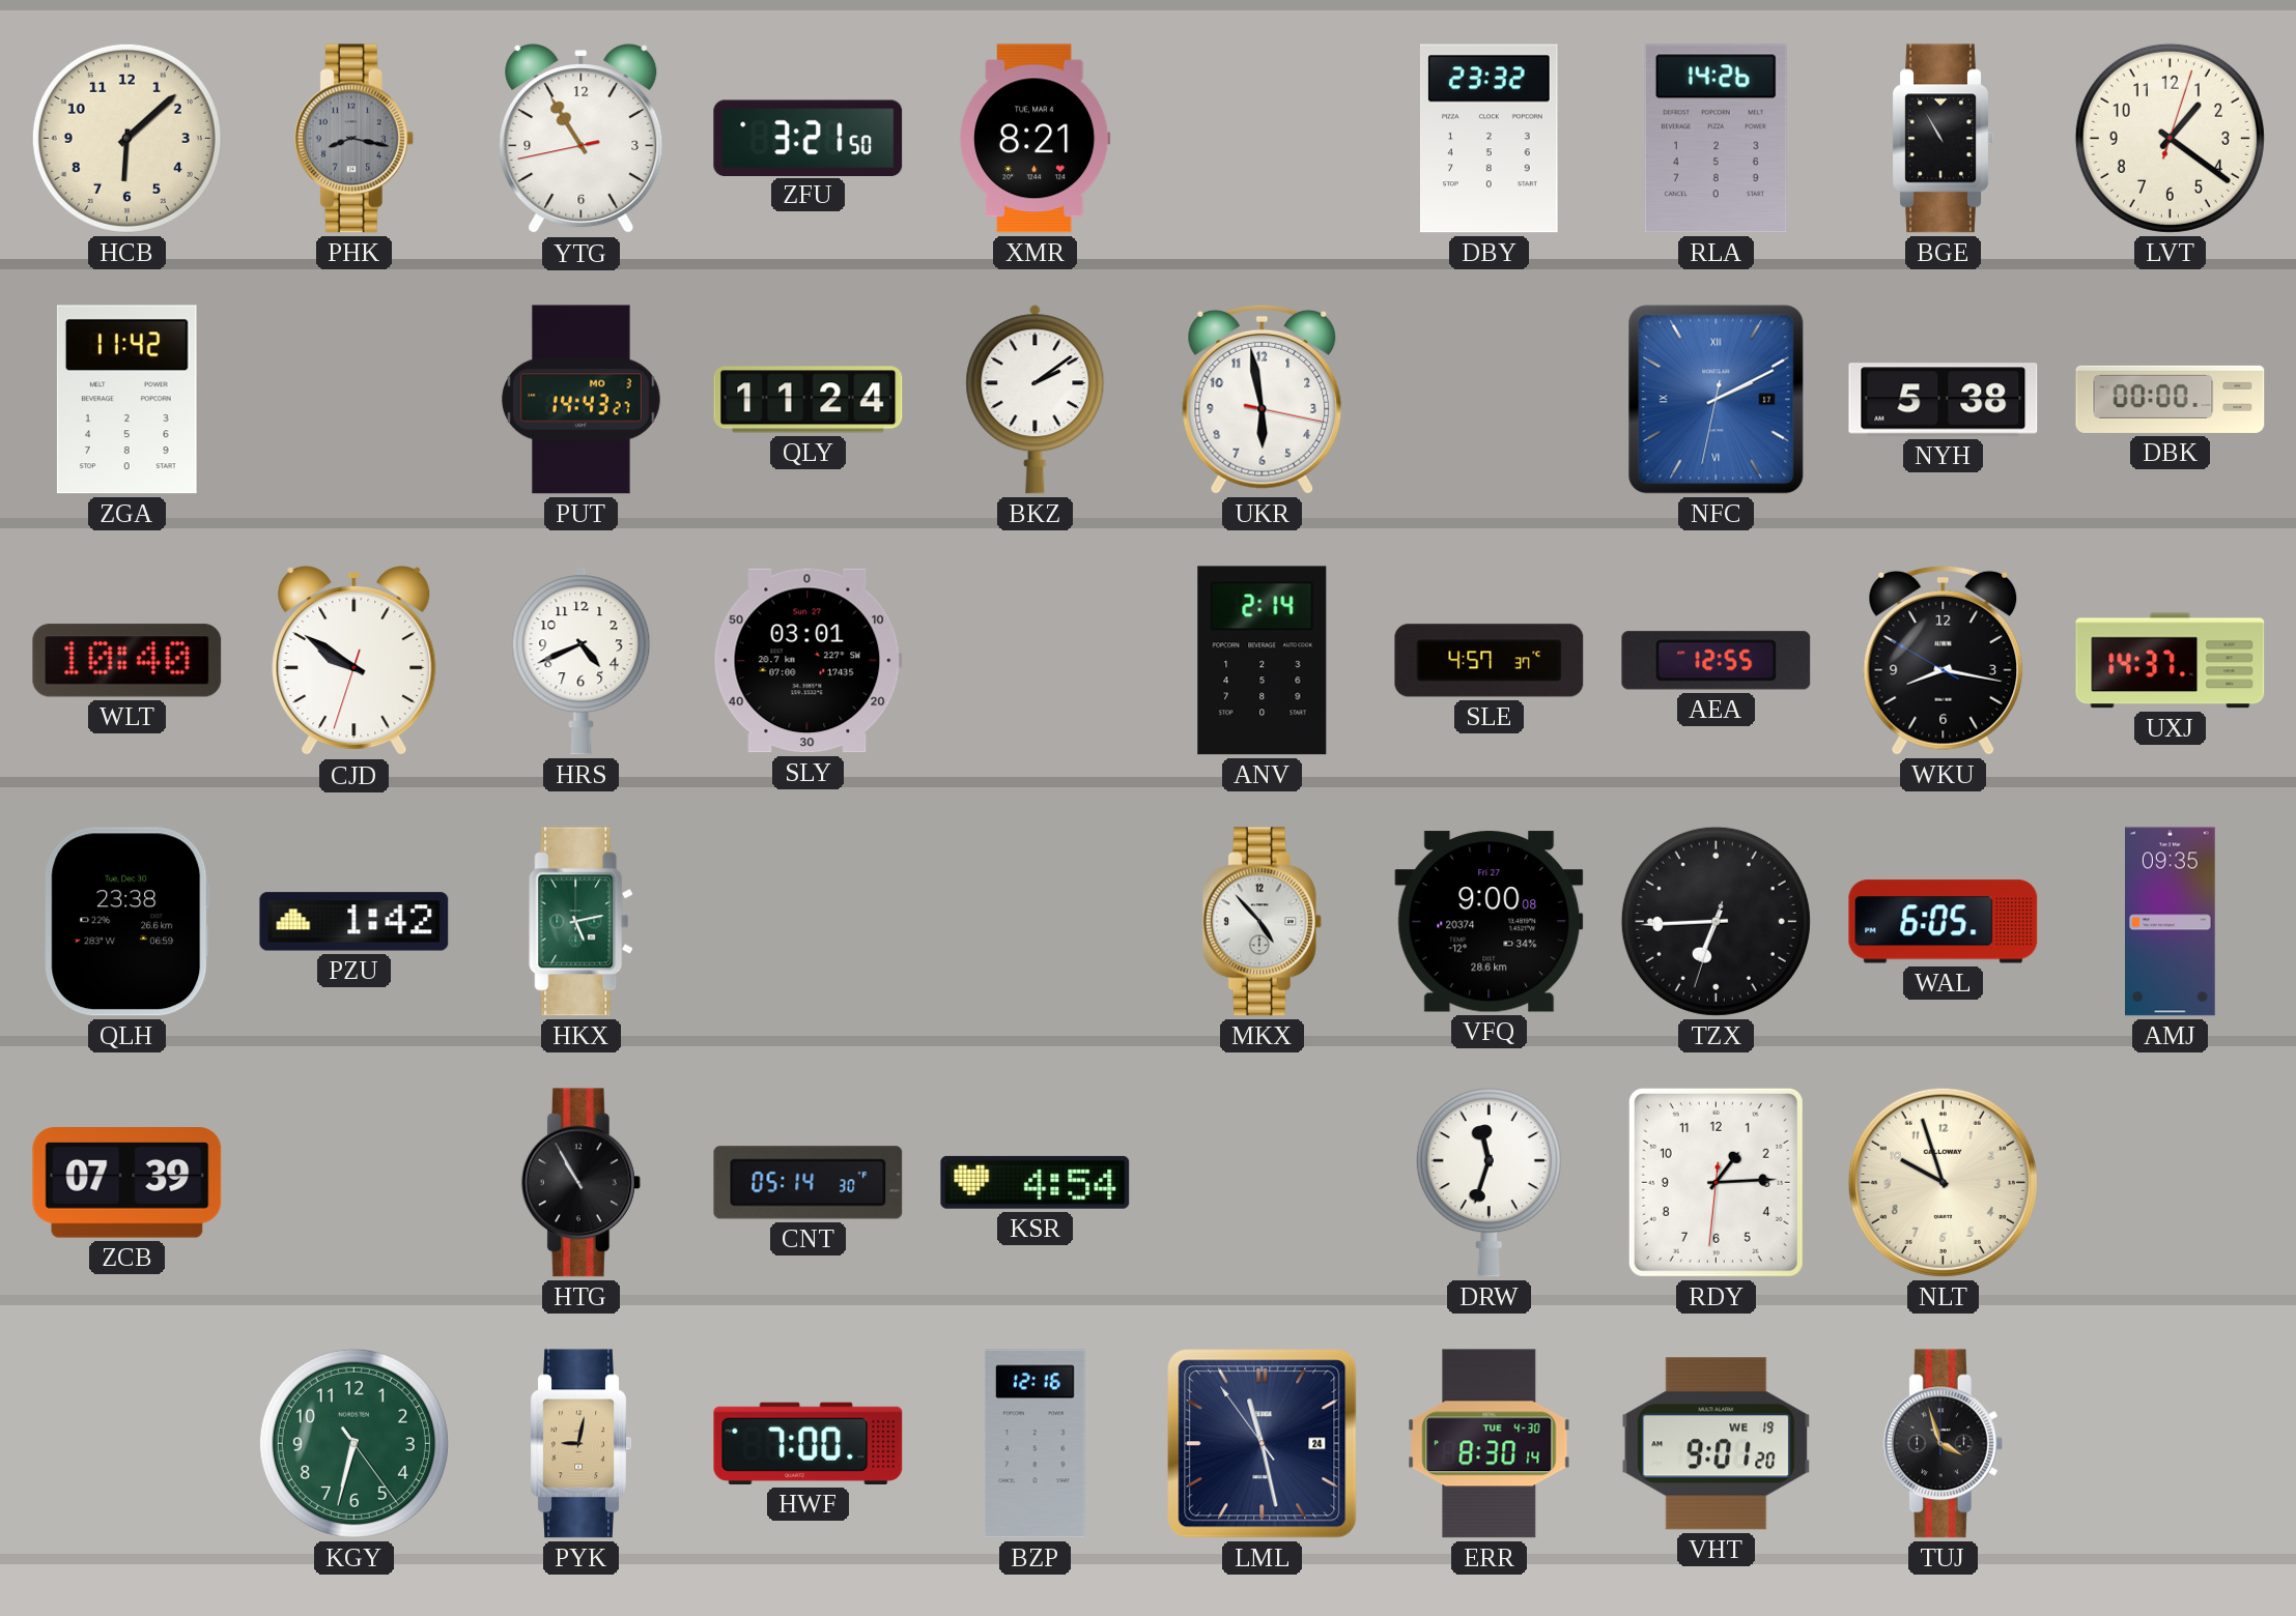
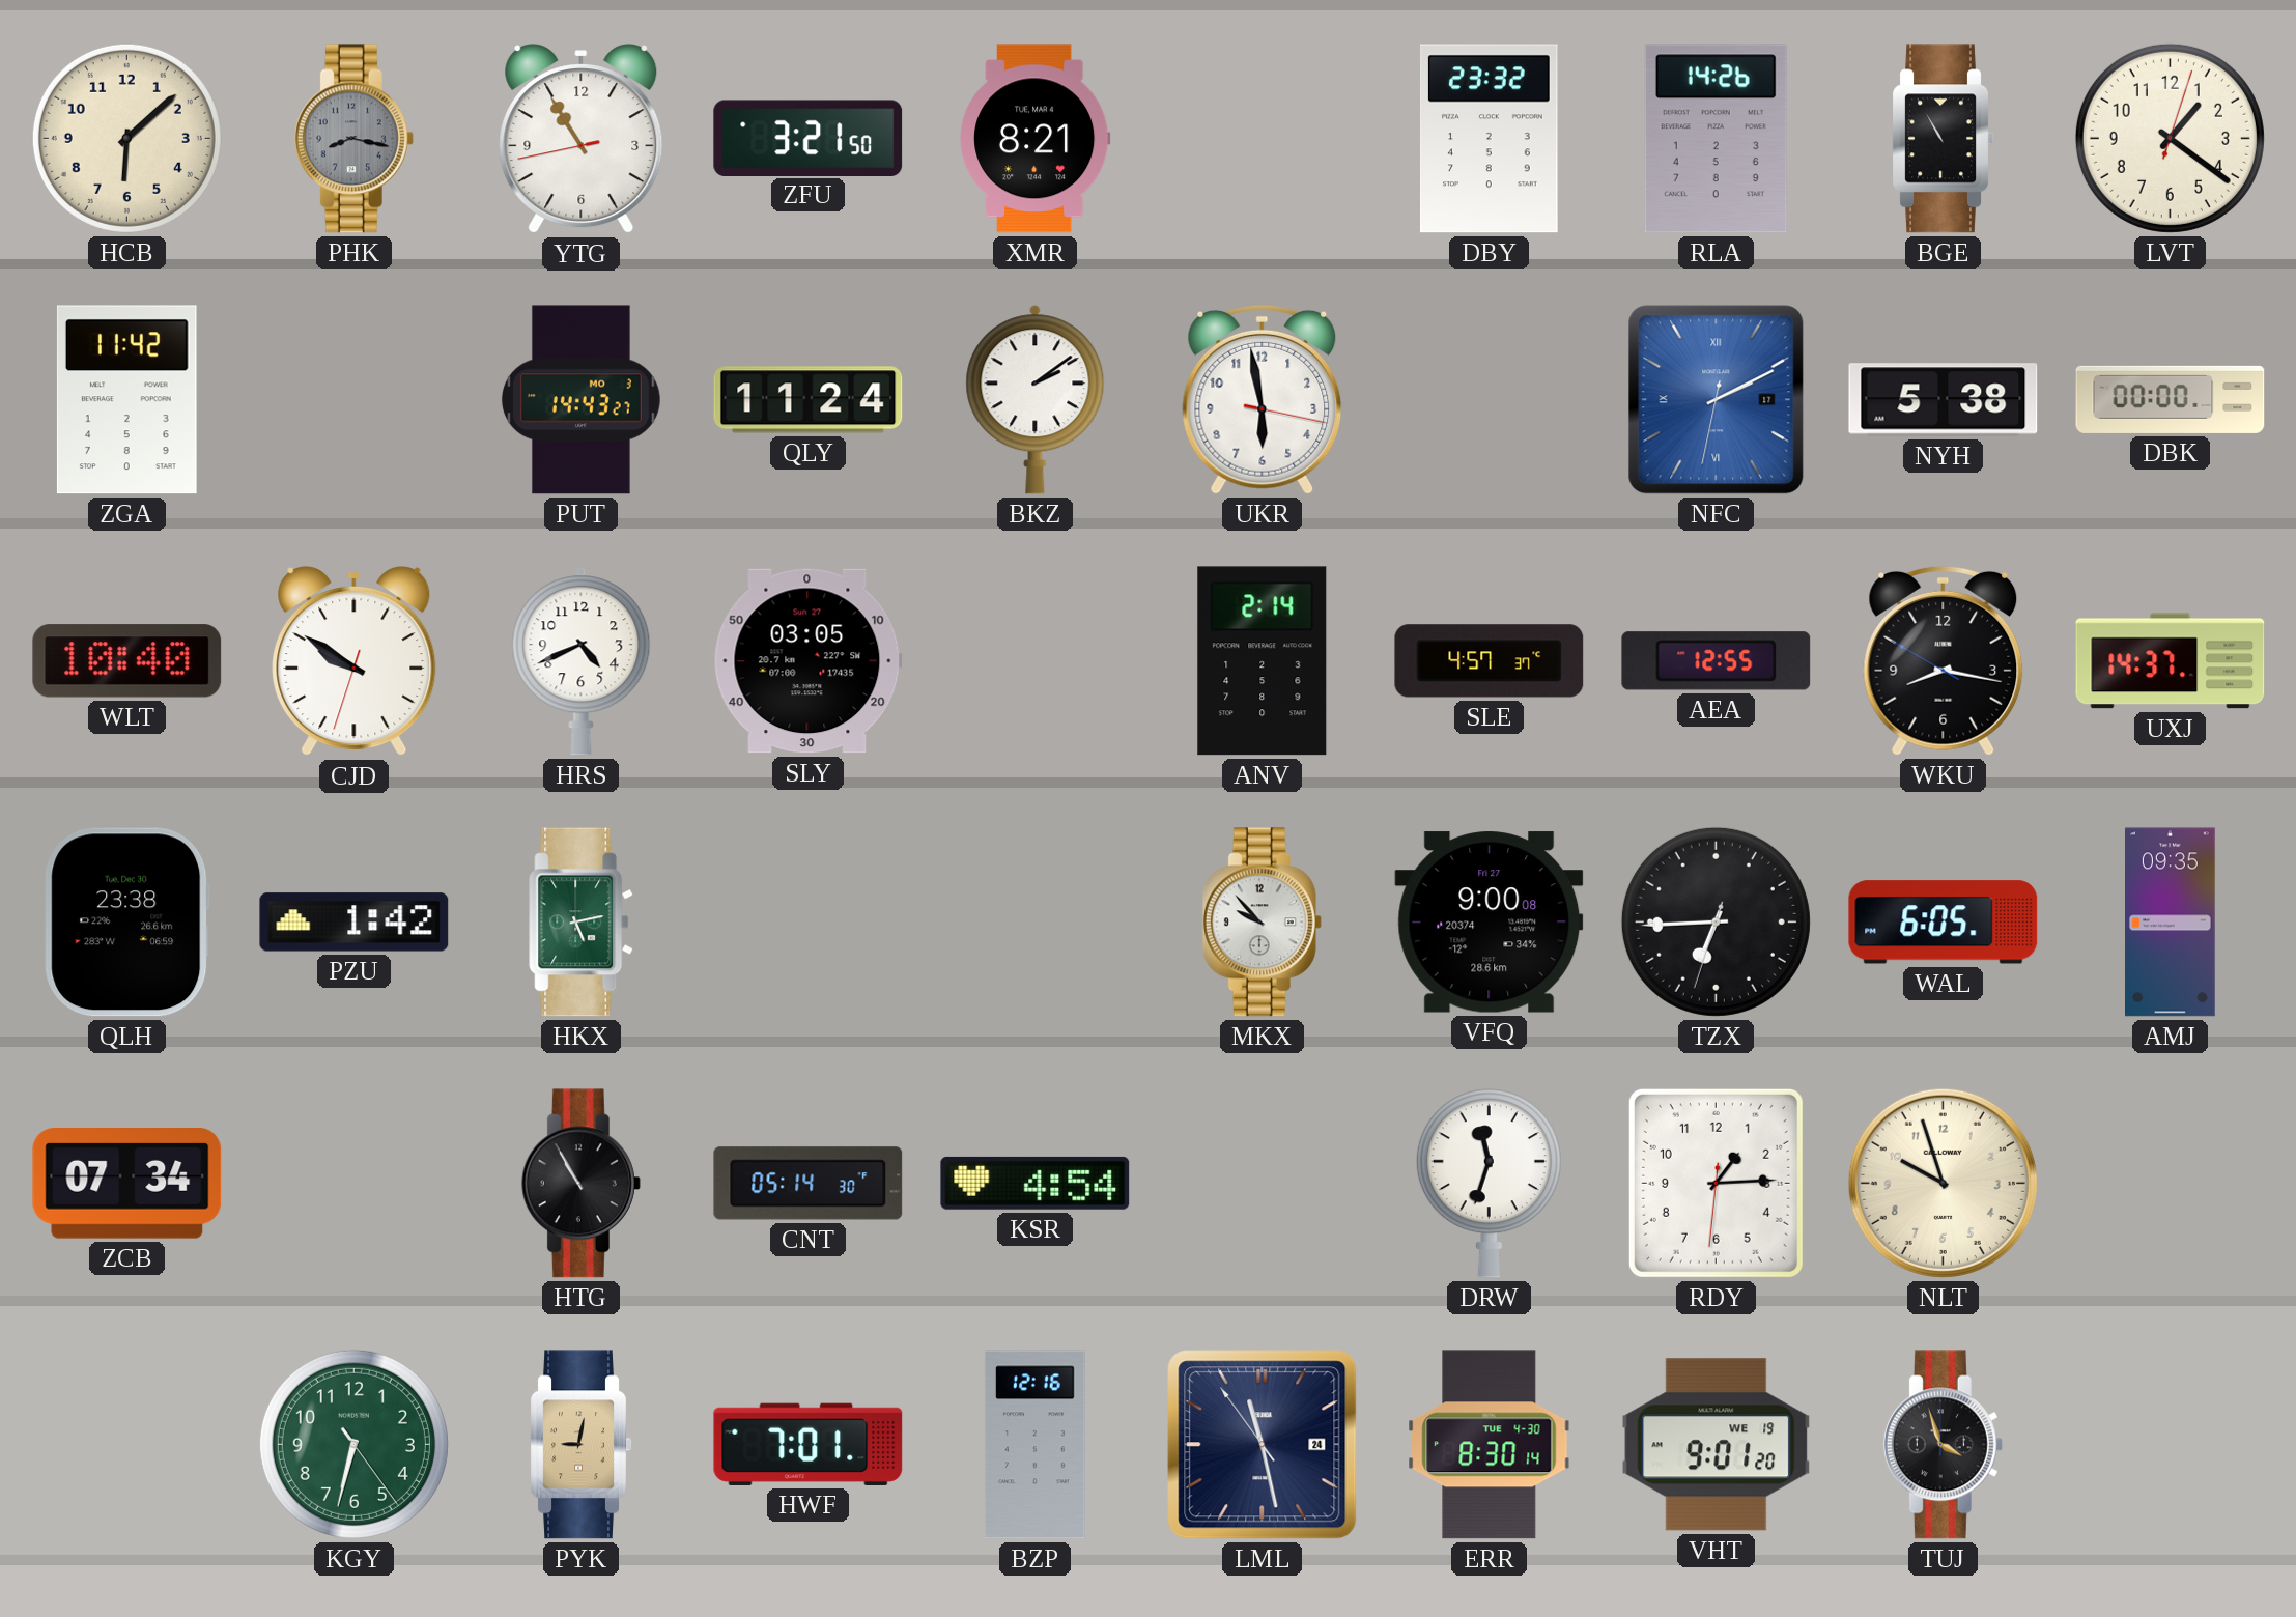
SLY: 03:01 -> 03:05 (807, 661)
MKX: 4:53 -> 9:53 (1262, 923)
ZCB: 07:39 -> 07:34 (127, 1184)
HWF: 7:00 -> 7:01 (809, 1444)
